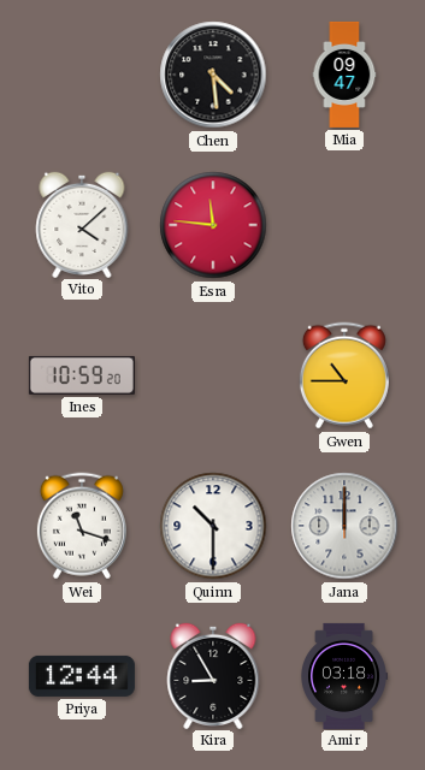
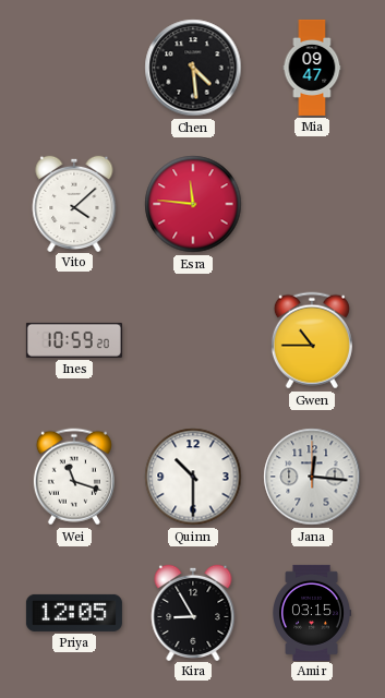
Jana: 12:00 -> 12:16 (312, 477)
Priya: 12:44 -> 12:05 (74, 613)
Amir: 03:18 -> 03:15 (312, 613)
